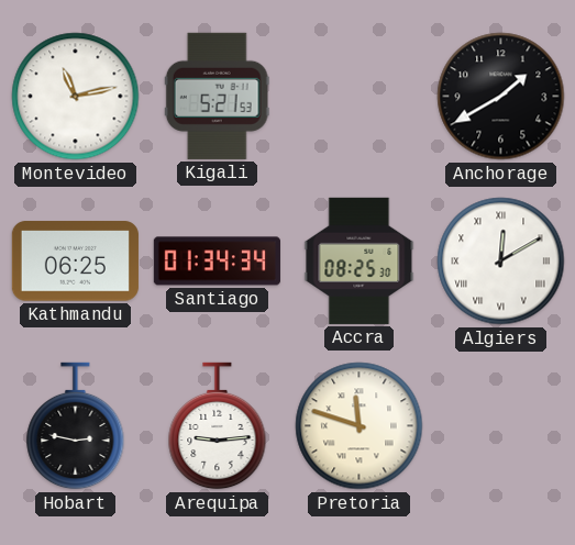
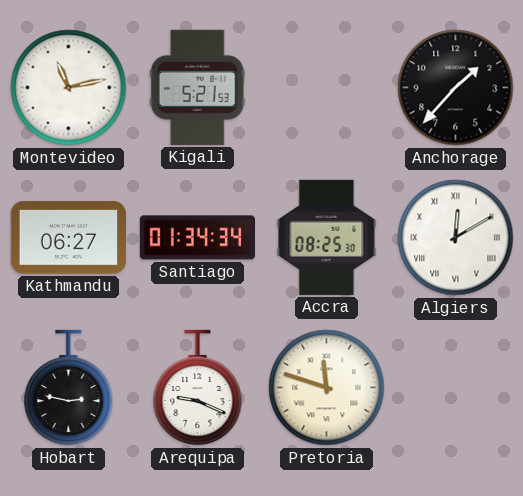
Anchorage: 1:40 -> 1:37 (456, 88)
Kathmandu: 06:25 -> 06:27 (68, 238)
Arequipa: 9:14 -> 9:19 (198, 388)
